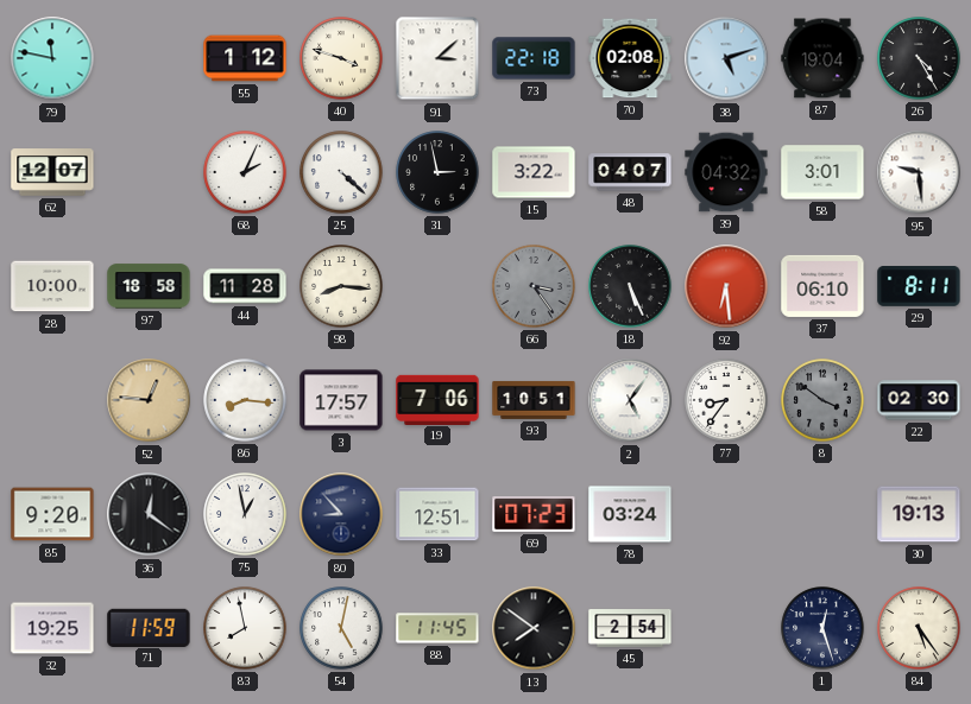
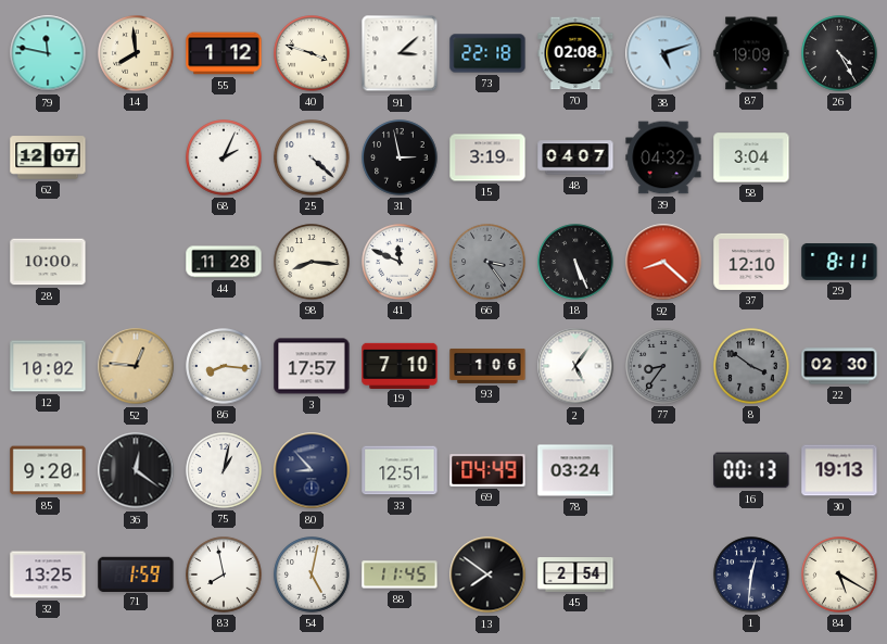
14: none -> 7:59 (136, 53)
87: 19:04 -> 19:09 (751, 53)
15: 3:22 -> 3:19 (487, 157)
58: 3:01 -> 3:04 (751, 157)
95: 9:29 -> none (919, 172)
97: 18:58 -> none (149, 286)
41: none -> 11:49 (400, 262)
92: 6:29 -> 8:22 (663, 262)
37: 06:10 -> 12:10 (751, 262)
12: none -> 10:02 (48, 366)
19: 7:06 -> 7:10 (400, 365)
93: 10:51 -> 1:06 (487, 366)
77 dial: white -> grey (663, 366)
75: 12:58 -> 1:02 (224, 470)
69: 07:23 -> 04:49 (487, 471)
16: none -> 00:13 (751, 470)
32: 19:25 -> 13:25 (48, 574)
71: 11:59 -> 1:59 (136, 573)
1: 12:27 -> 12:31 (751, 574)
84: 5:24 -> 5:20 (839, 574)
